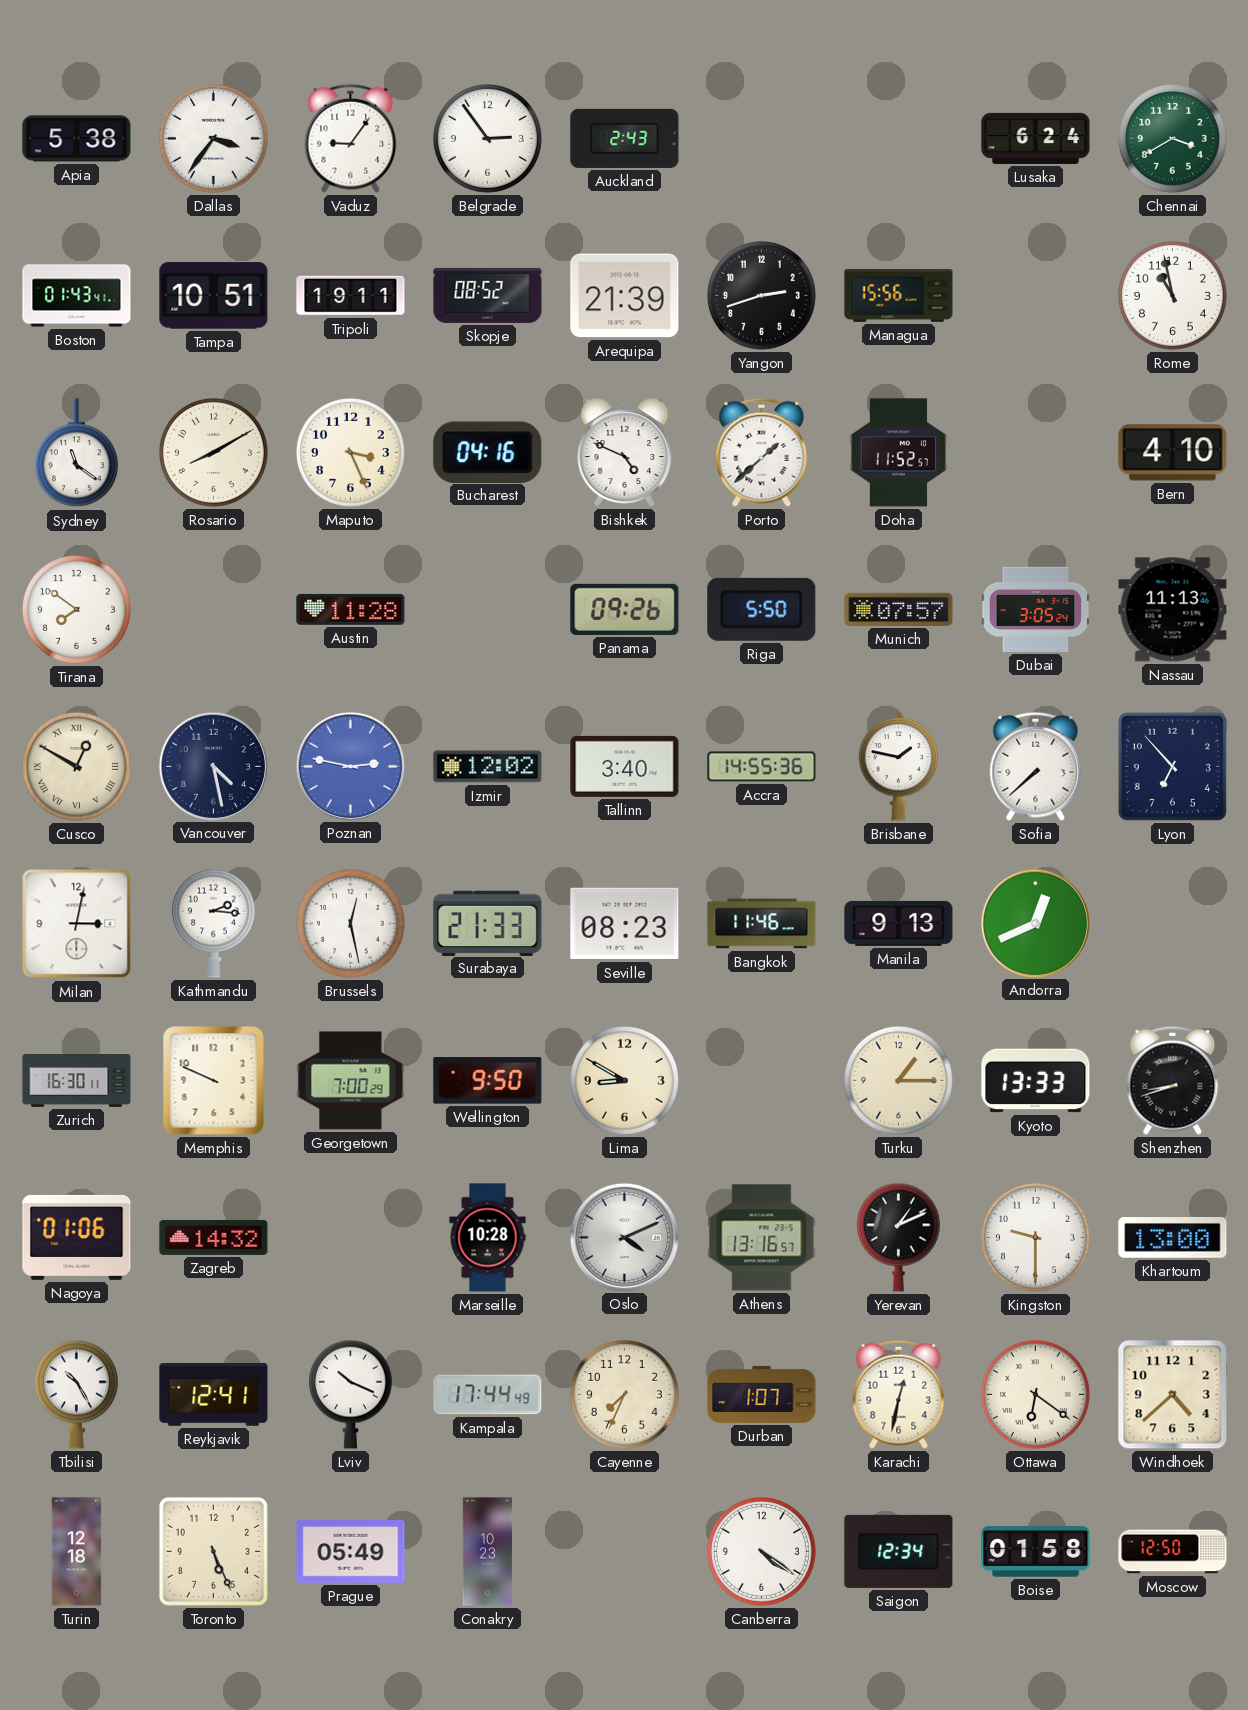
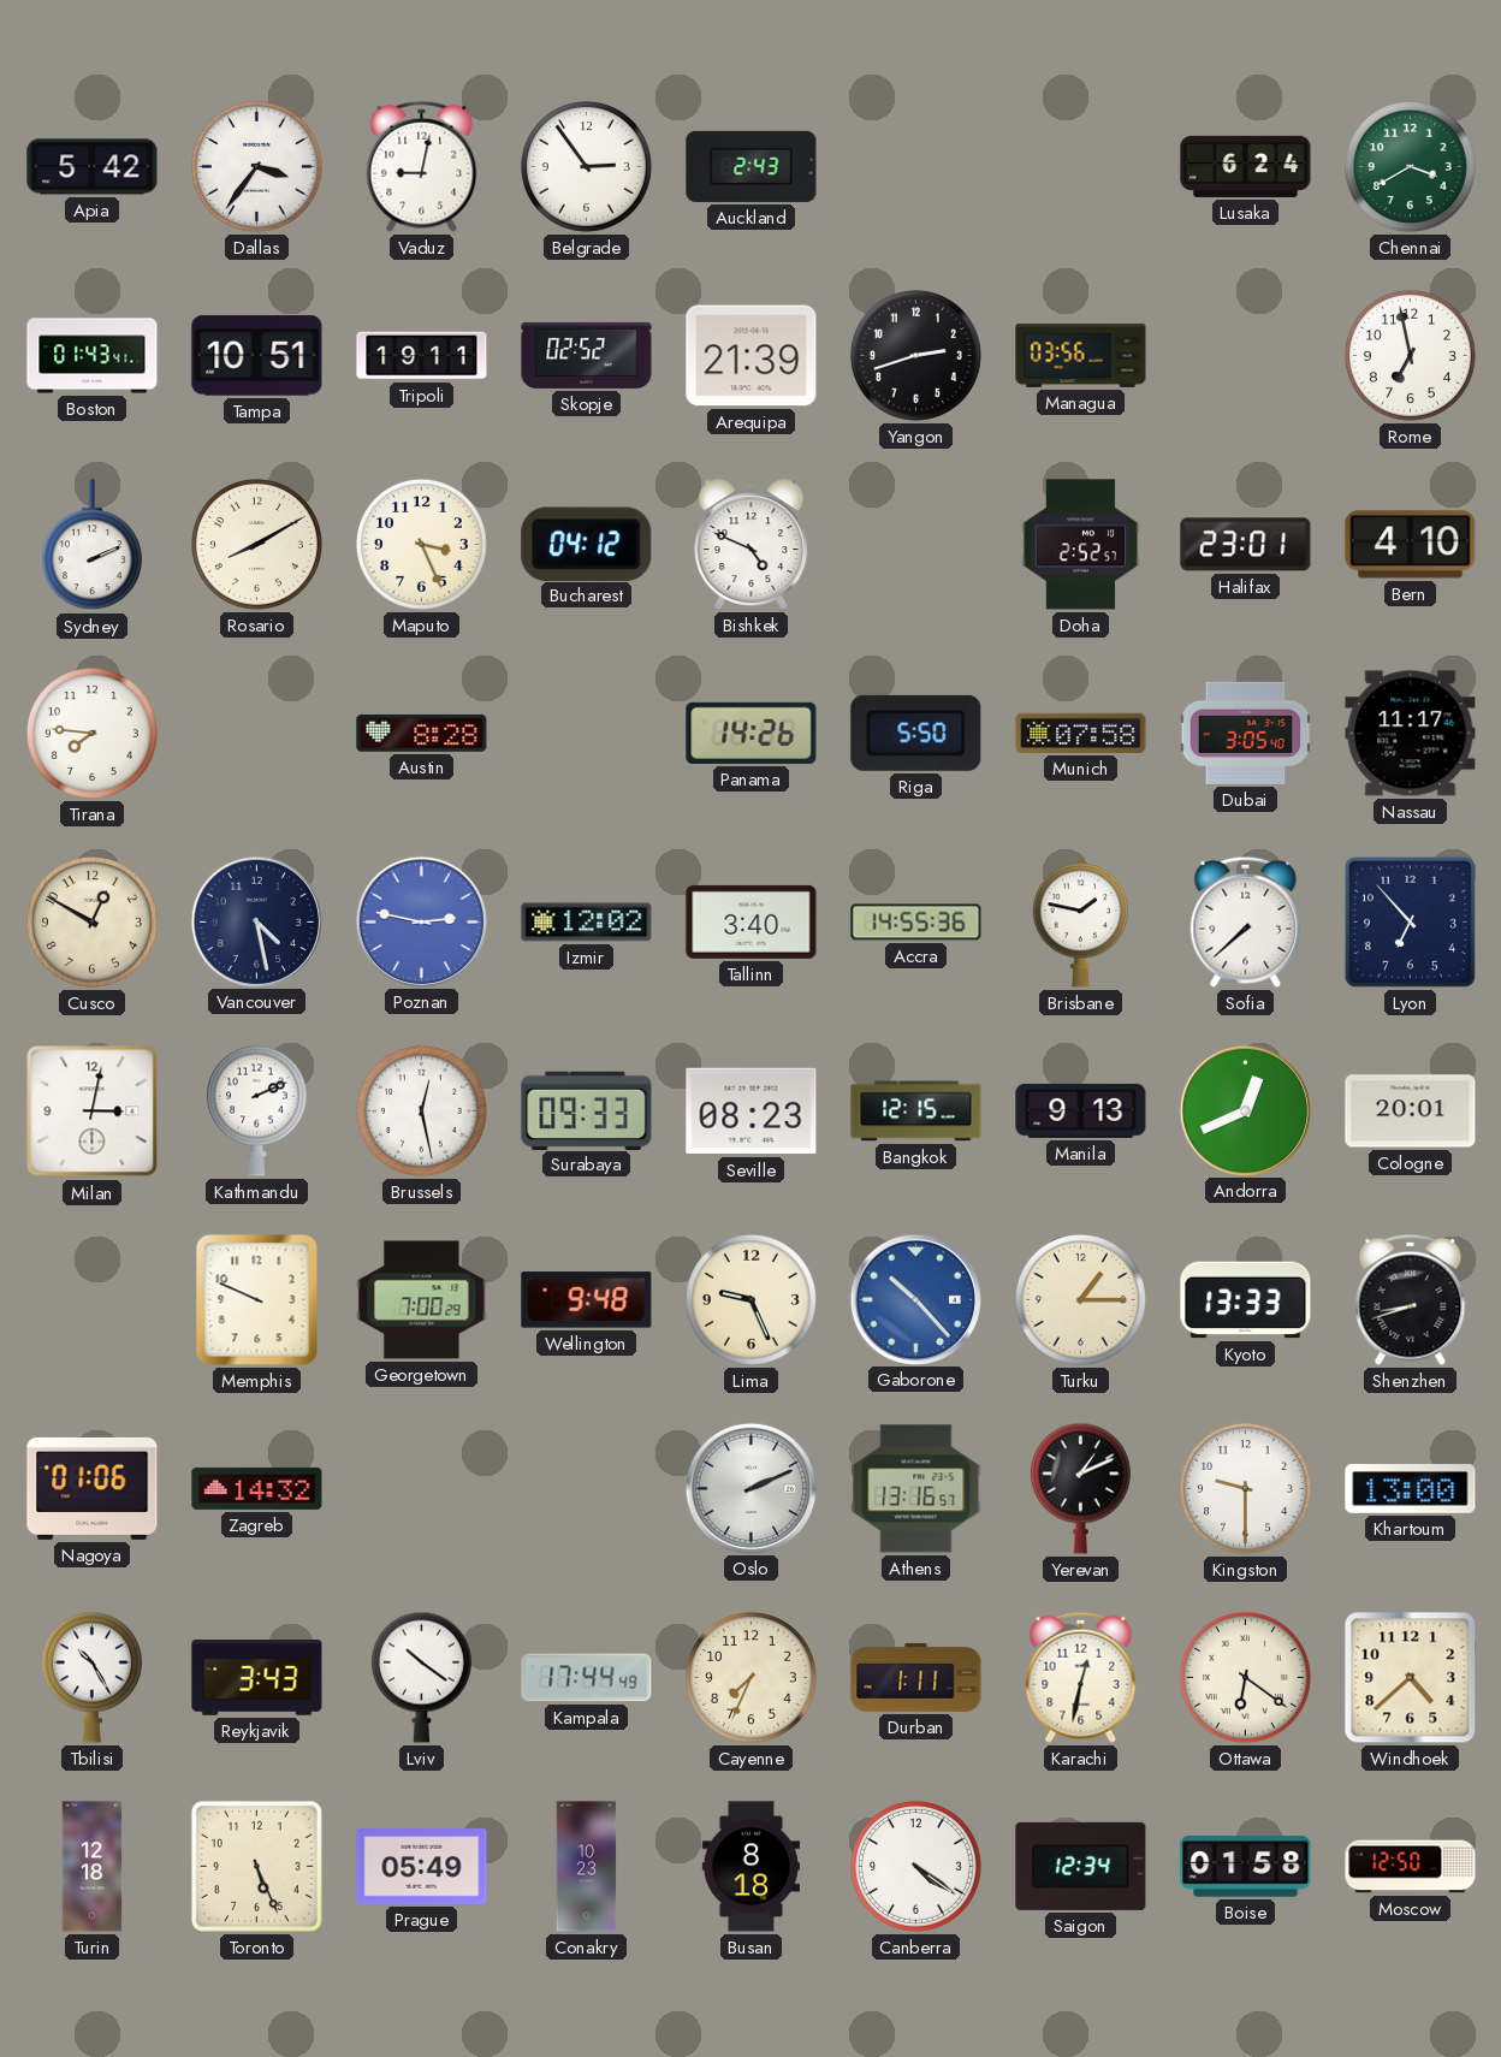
Apia: 5:38 -> 5:42 (93, 167)
Vaduz: 9:06 -> 9:02 (422, 166)
Skopje: 08:52 -> 02:52 (587, 355)
Managua: 15:56 -> 03:56 (1081, 355)
Rome: 10:58 -> 6:58 (1410, 355)
Sydney: 11:21 -> 2:11 (91, 545)
Bucharest: 04:16 -> 04:12 (587, 544)
Porto: 1:38 -> none (762, 452)
Doha: 11:52 -> 2:52 (1081, 545)
Halifax: none -> 23:01 (1246, 545)
Tirana: 7:51 -> 7:46 (91, 733)
Austin: 11:28 -> 8:28 (422, 733)
Panama: 09:26 -> 14:26 (752, 733)
Munich: 07:57 -> 07:58 (1081, 733)
Dubai: 3:05:24 -> 3:05:40 (1246, 733)
Nassau: 11:13 -> 11:17 (1411, 734)
Cusco numerals: Roman -> Arabic (91, 921)
Kathmandu: 2:16 -> 2:11 (256, 1110)
Surabaya: 21:33 -> 09:33 (587, 1110)
Bangkok: 11:46 -> 12:15 (916, 1112)
Cologne: none -> 20:01 (1411, 1112)
Zurich: 16:30 -> none (77, 1081)
Wellington: 9:50 -> 9:48 (587, 1300)
Lima: 8:50 -> 9:26 (750, 1299)
Gaborone: none -> 10:23 (915, 1299)
Marseille: 10:28 -> none (488, 1238)
Oslo: 4:11 -> 2:11 (750, 1488)
Reykjavik: 12:41 -> 3:43 (257, 1678)
Lviv: 10:19 -> 10:21 (421, 1677)
Durban: 1:07 -> 1:11 (916, 1677)
Busan: none -> 8:18 (750, 1867)
